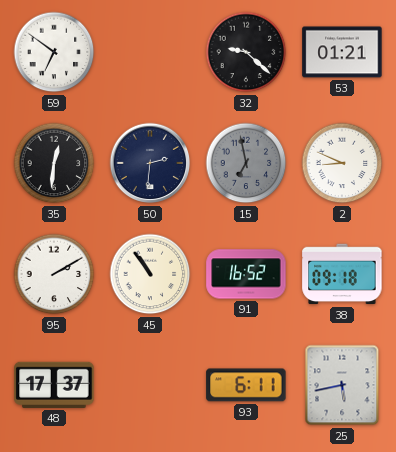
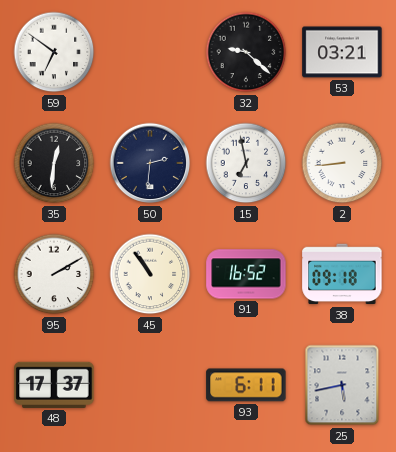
53: 01:21 -> 03:21 (342, 52)
15 dial: grey -> white (246, 163)
2: 8:49 -> 8:44 (342, 163)
